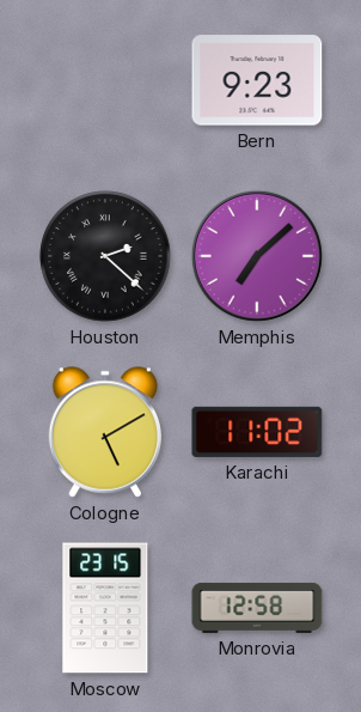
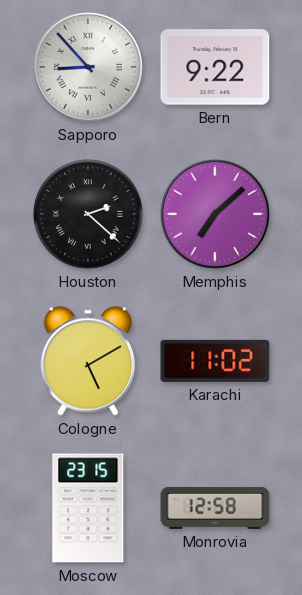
Sapporo: none -> 8:53 (88, 67)
Bern: 9:23 -> 9:22 (215, 67)
